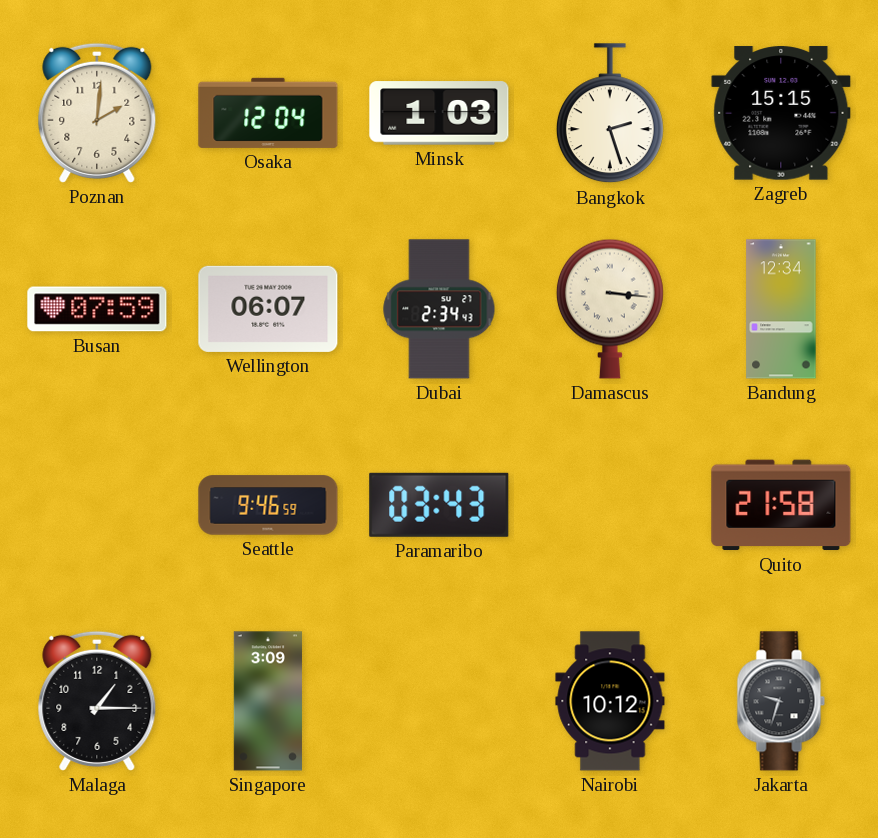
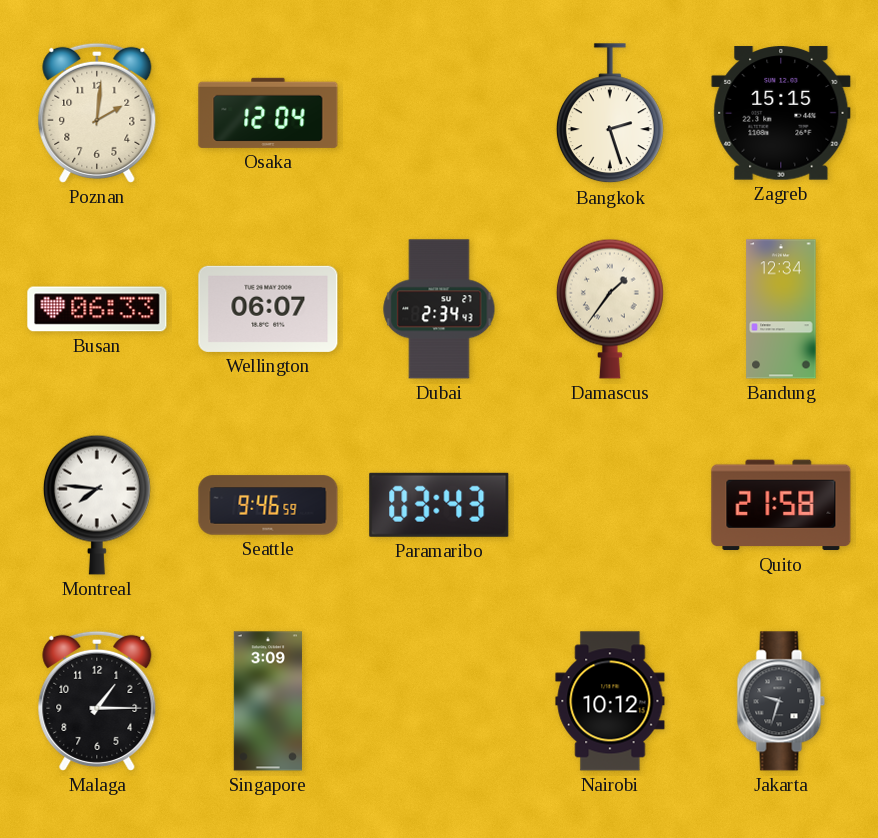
Minsk: 1:03 -> none (439, 113)
Busan: 07:59 -> 06:33 (97, 309)
Damascus: 3:16 -> 1:36 (610, 309)
Montreal: none -> 7:46 (97, 505)
